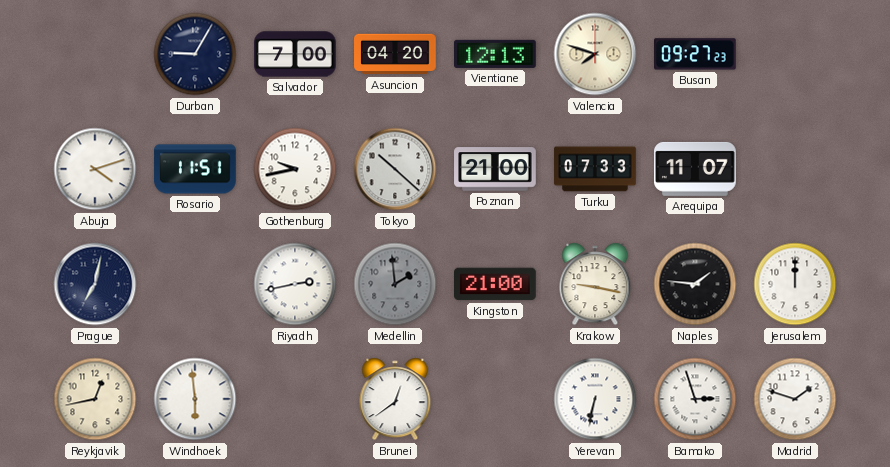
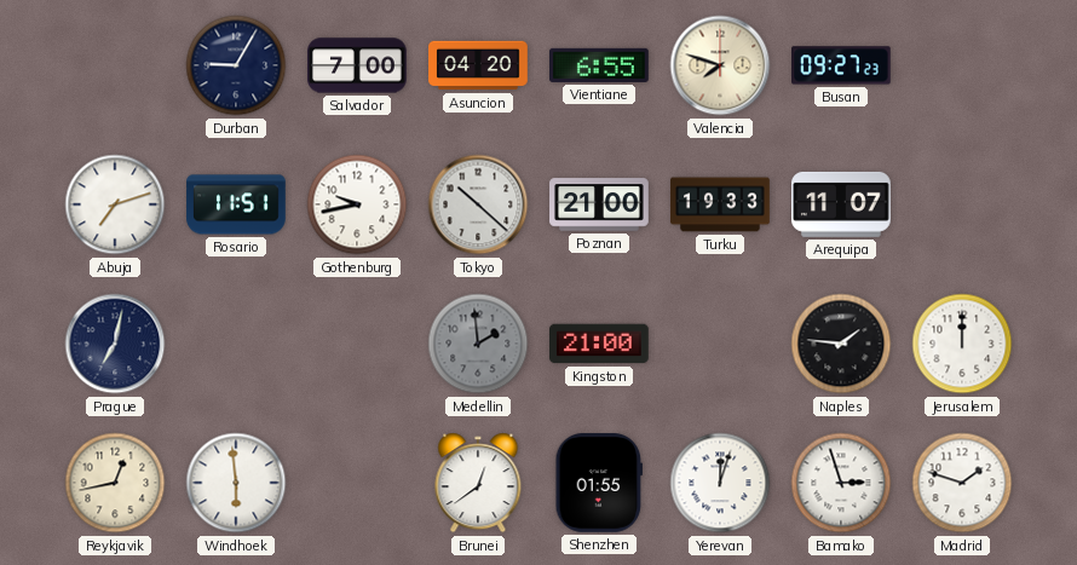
Vientiane: 12:13 -> 6:55 (600, 65)
Abuja: 4:12 -> 7:12 (115, 204)
Turku: 07:33 -> 19:33 (720, 204)
Riyadh: 2:43 -> none (295, 284)
Krakow: 9:17 -> none (595, 284)
Shenzhen: none -> 01:55 (598, 484)
Yerevan: 6:32 -> 12:03 (720, 483)
